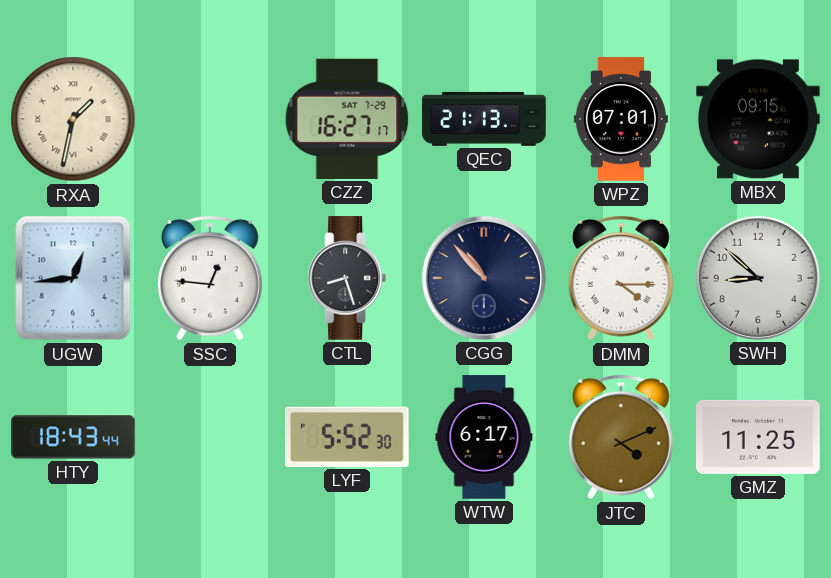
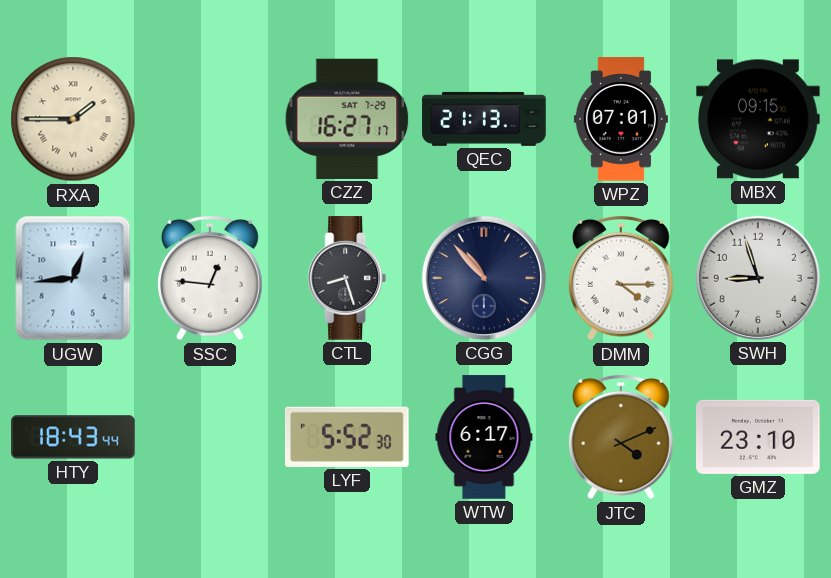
RXA: 1:32 -> 1:45 (73, 119)
SWH: 8:52 -> 8:57 (758, 278)
GMZ: 11:25 -> 23:10 (758, 437)
